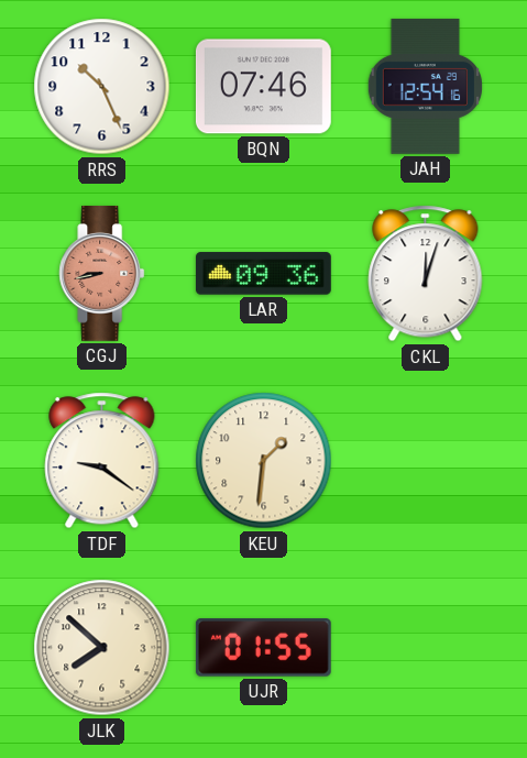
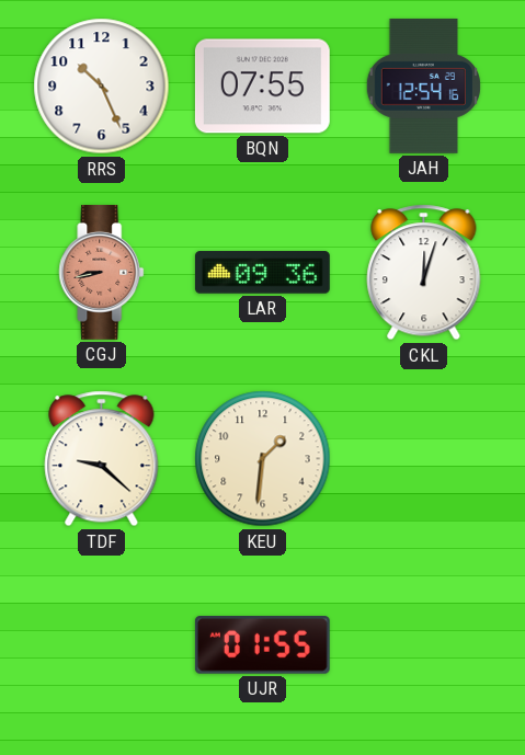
BQN: 07:46 -> 07:55 (262, 87)
TDF: 9:21 -> 9:22 (102, 459)
JLK: 7:52 -> none (102, 648)
